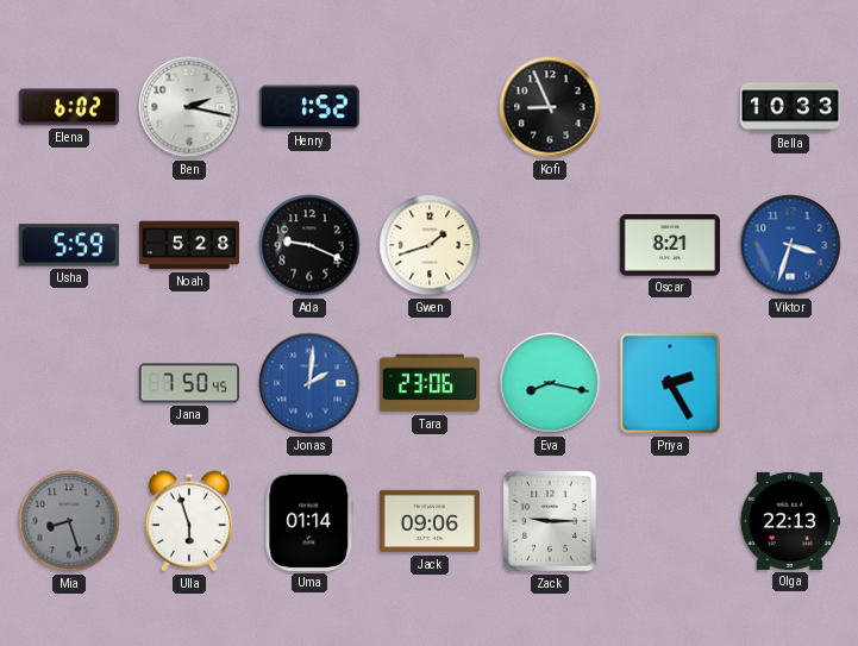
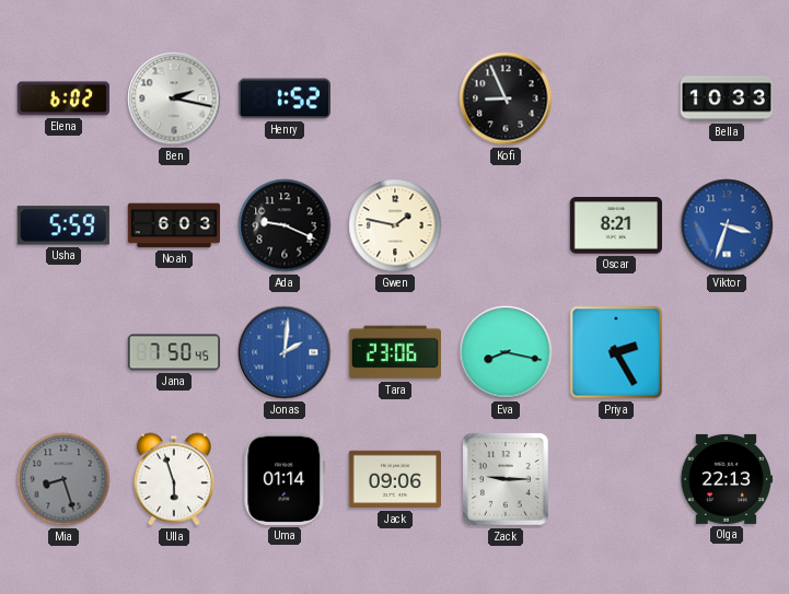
Noah: 5:28 -> 6:03 (174, 225)
Gwen: 1:42 -> 1:47 (395, 225)
